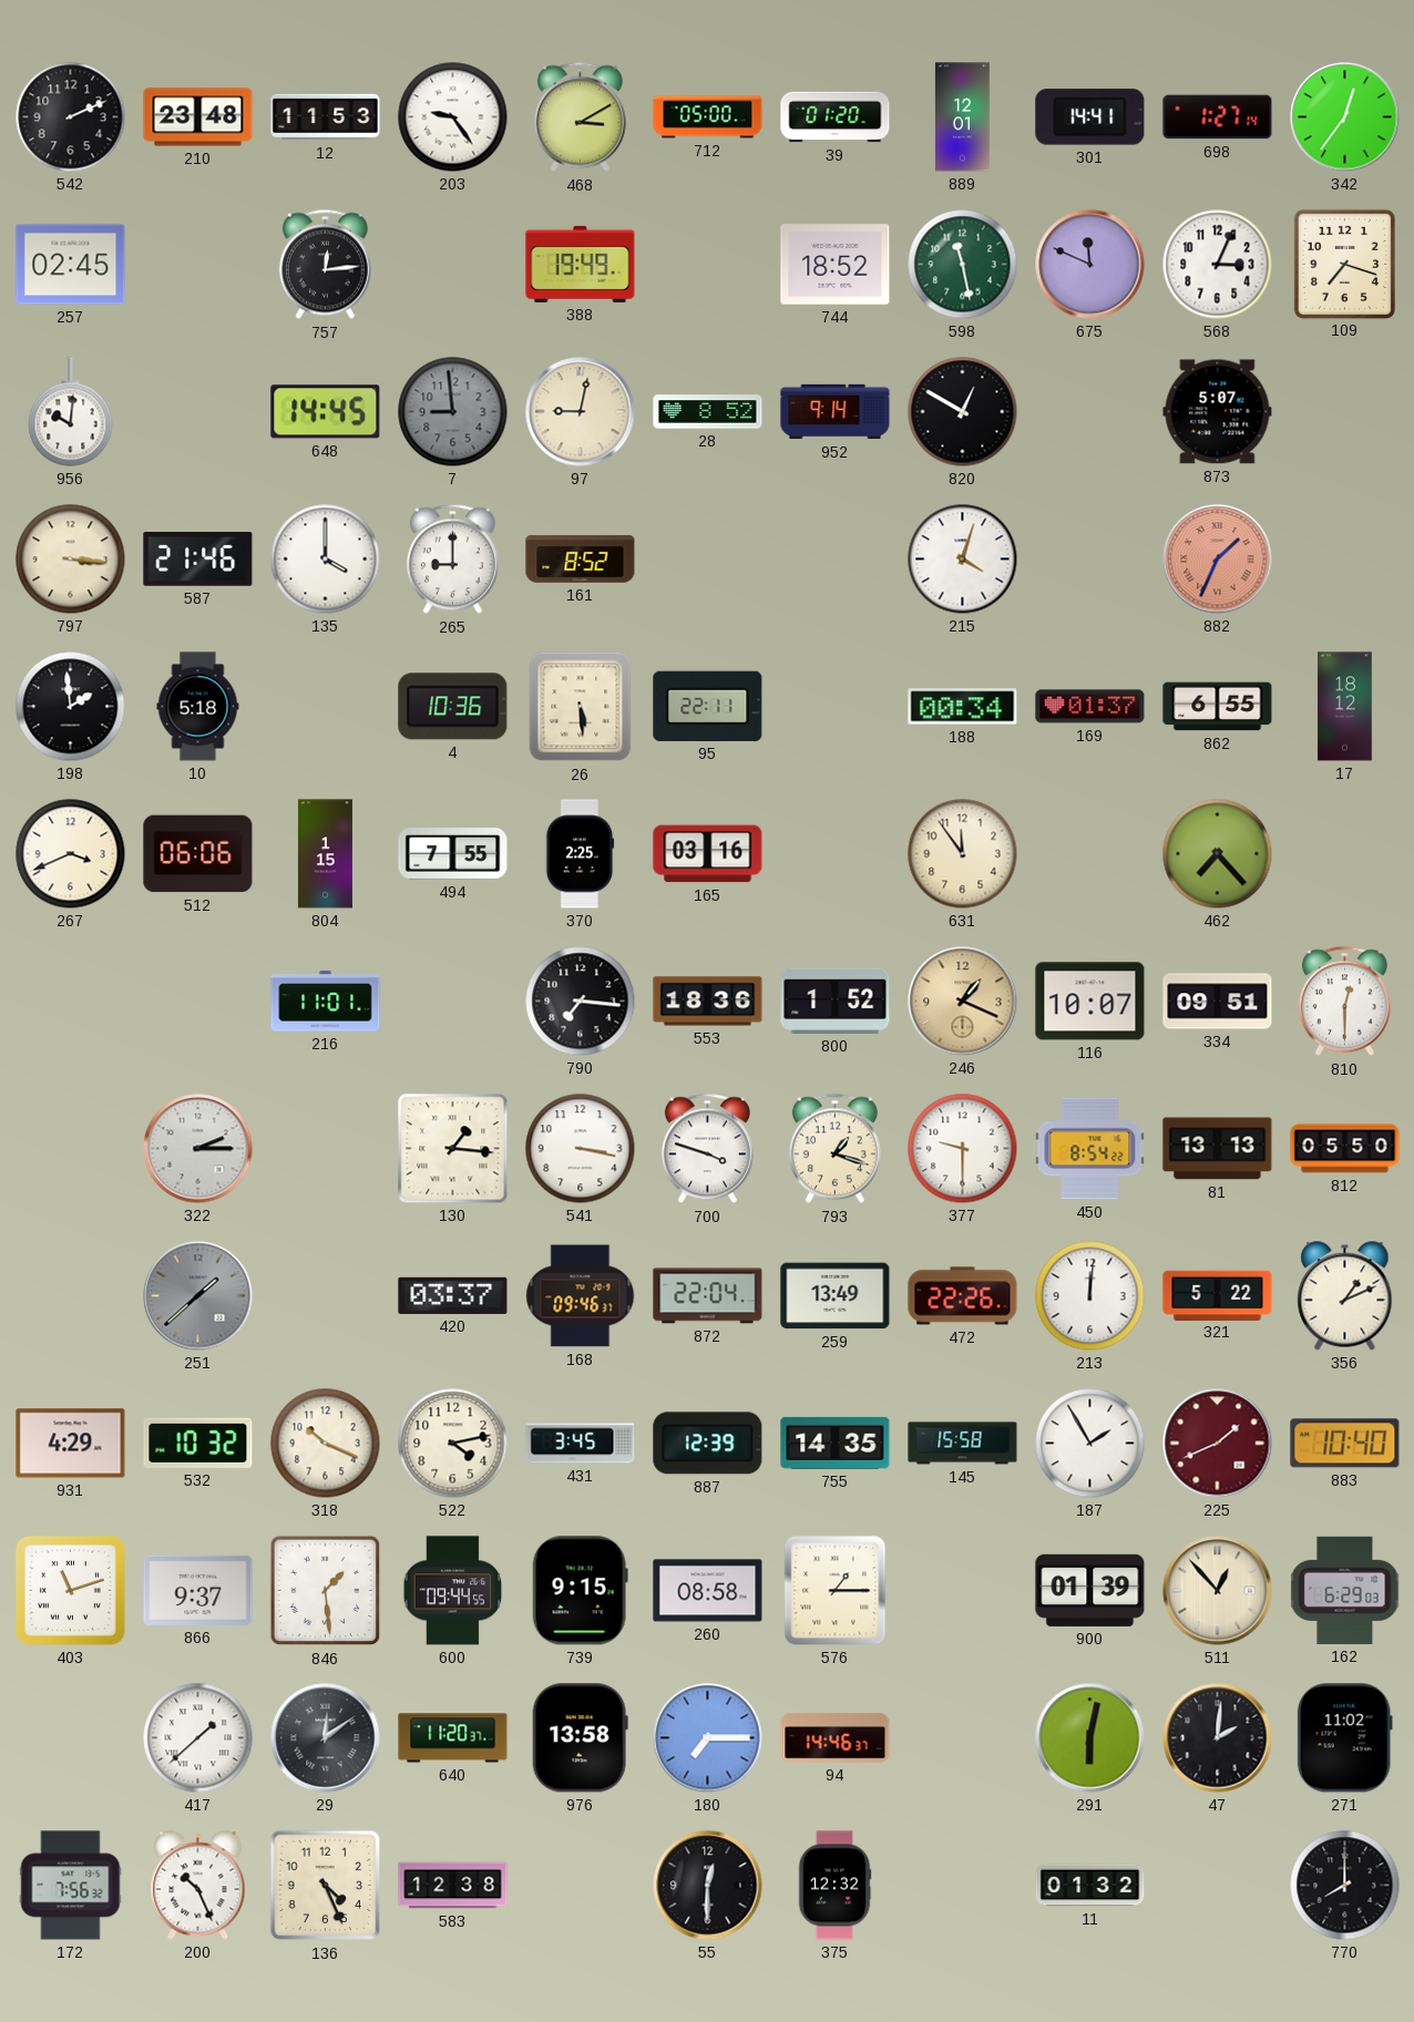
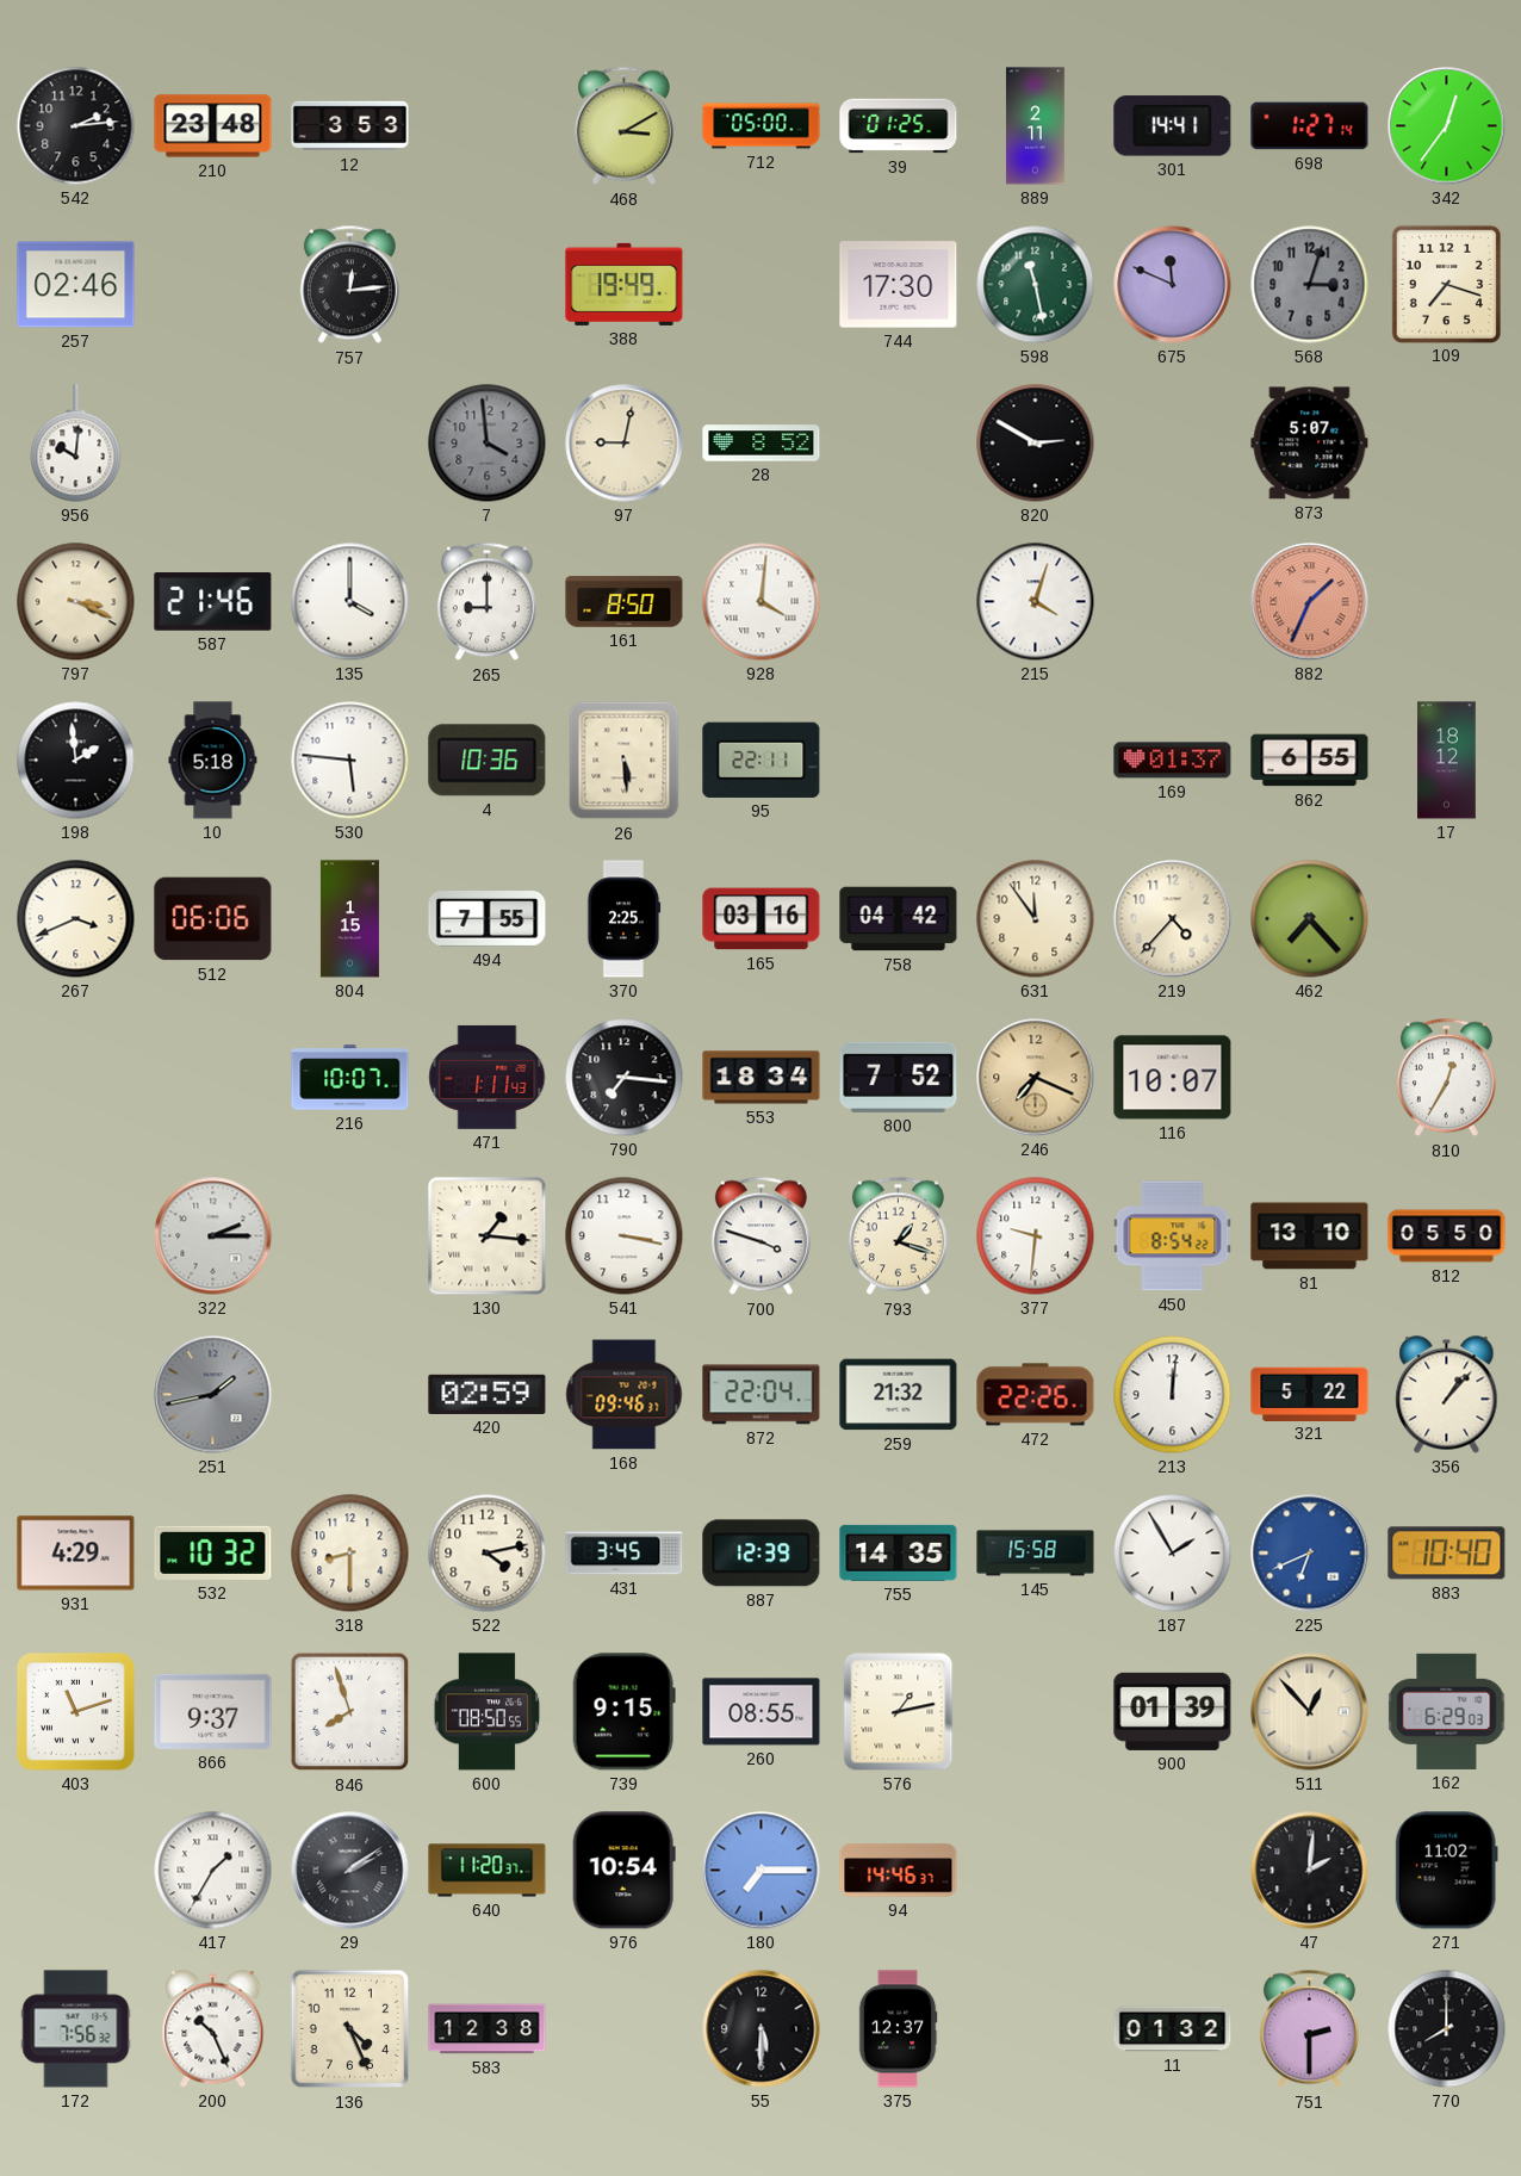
542: 2:11 -> 2:14 (76, 126)
12: 11:53 -> 3:53 (350, 126)
203: 9:24 -> none (453, 117)
39: 01:20 -> 01:25 (899, 126)
889: 12:01 -> 2:11 (1036, 126)
257: 02:45 -> 02:46 (76, 285)
744: 18:52 -> 17:30 (899, 285)
568: 3:04 -> 3:03 (1310, 285)
568 dial: white -> grey (1310, 285)
648: 14:45 -> none (326, 412)
7: 8:59 -> 3:59 (488, 444)
952: 9:14 -> none (836, 412)
820: 12:50 -> 2:50 (1036, 444)
797: 3:16 -> 3:19 (76, 602)
161: 8:52 -> 8:50 (625, 602)
928: none -> 4:01 (762, 602)
530: none -> 5:46 (350, 761)
188: 00:34 -> none (963, 707)
758: none -> 04:42 (899, 919)
219: none -> 4:37 (1173, 919)
216: 11:01 -> 10:07 (350, 1078)
471: none -> 1:11 (488, 1077)
553: 18:36 -> 18:34 (762, 1078)
800: 1:52 -> 7:52 (899, 1077)
246: 1:19 -> 7:19 (1036, 1078)
334: 09:51 -> none (1218, 1002)
810: 12:30 -> 12:35 (1446, 1078)
377: 9:30 -> 9:31 (1036, 1236)
81: 13:13 -> 13:10 (1310, 1236)
251: 1:38 -> 1:43 (213, 1395)
420: 03:37 -> 02:59 (488, 1394)
259: 13:49 -> 21:32 (899, 1395)
356: 1:11 -> 1:07 (1447, 1395)
318: 10:19 -> 8:30 (350, 1554)
225: 1:41 -> 6:41 (1310, 1554)
225 dial: burgundy -> blue (1310, 1554)
846: 1:29 -> 7:57 (350, 1712)
600: 09:44 -> 08:50 (488, 1712)
260: 08:58 -> 08:55 (762, 1712)
576: 1:15 -> 1:13 (899, 1712)
417: 1:38 -> 1:35 (213, 1871)
29: 12:09 -> 2:09 (350, 1871)
976: 13:58 -> 10:54 (623, 1871)
291: 6:02 -> none (1090, 1738)
55: 12:30 -> 5:30 (762, 2029)
375: 12:32 -> 12:37 (898, 2029)
751: none -> 2:30 (1309, 2029)
